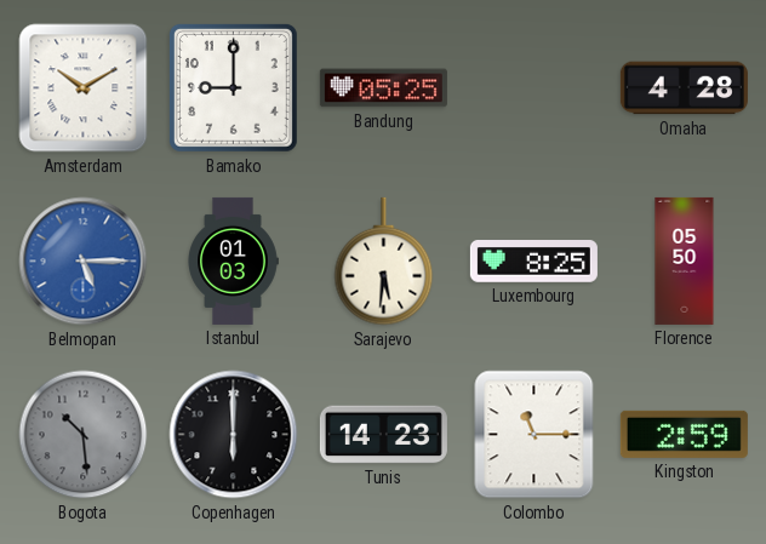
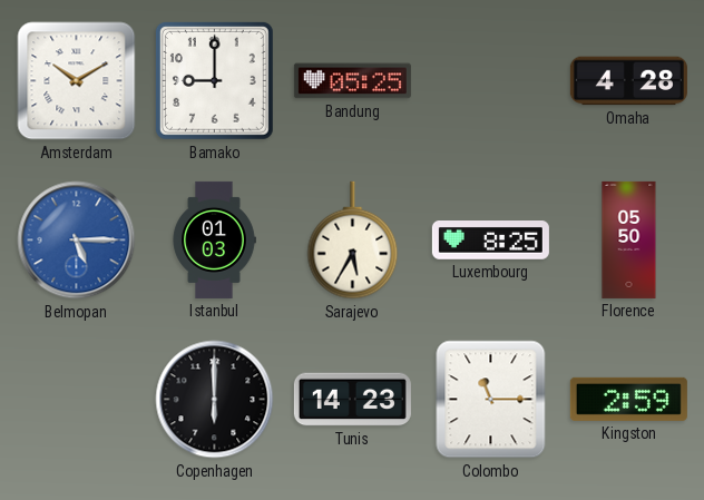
Sarajevo: 5:31 -> 5:35 (353, 241)
Bogota: 10:29 -> none (84, 435)
